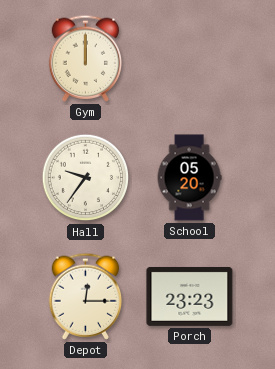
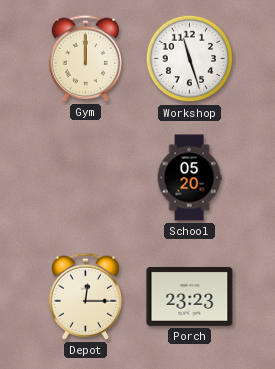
Workshop: none -> 11:27 (190, 59)
Hall: 9:36 -> none (86, 178)
